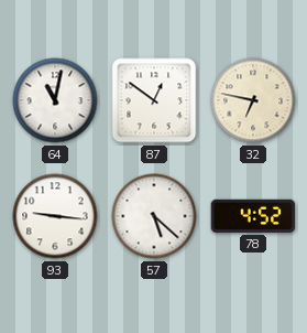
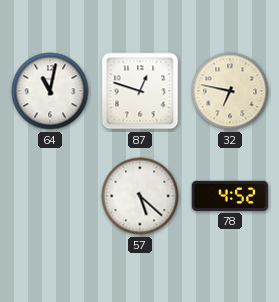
87: 12:51 -> 12:48 (140, 91)
93: 9:16 -> none (55, 216)
